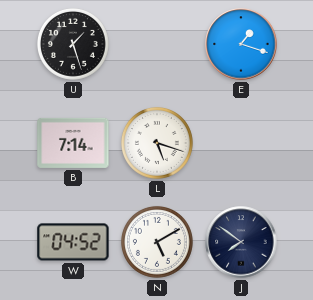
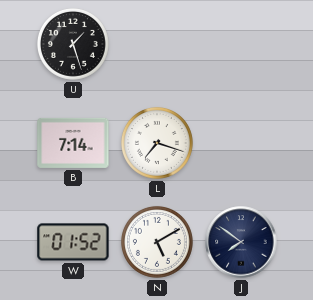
E: 1:18 -> none (241, 44)
L: 5:18 -> 7:18 (157, 143)
W: 04:52 -> 01:52 (73, 242)
